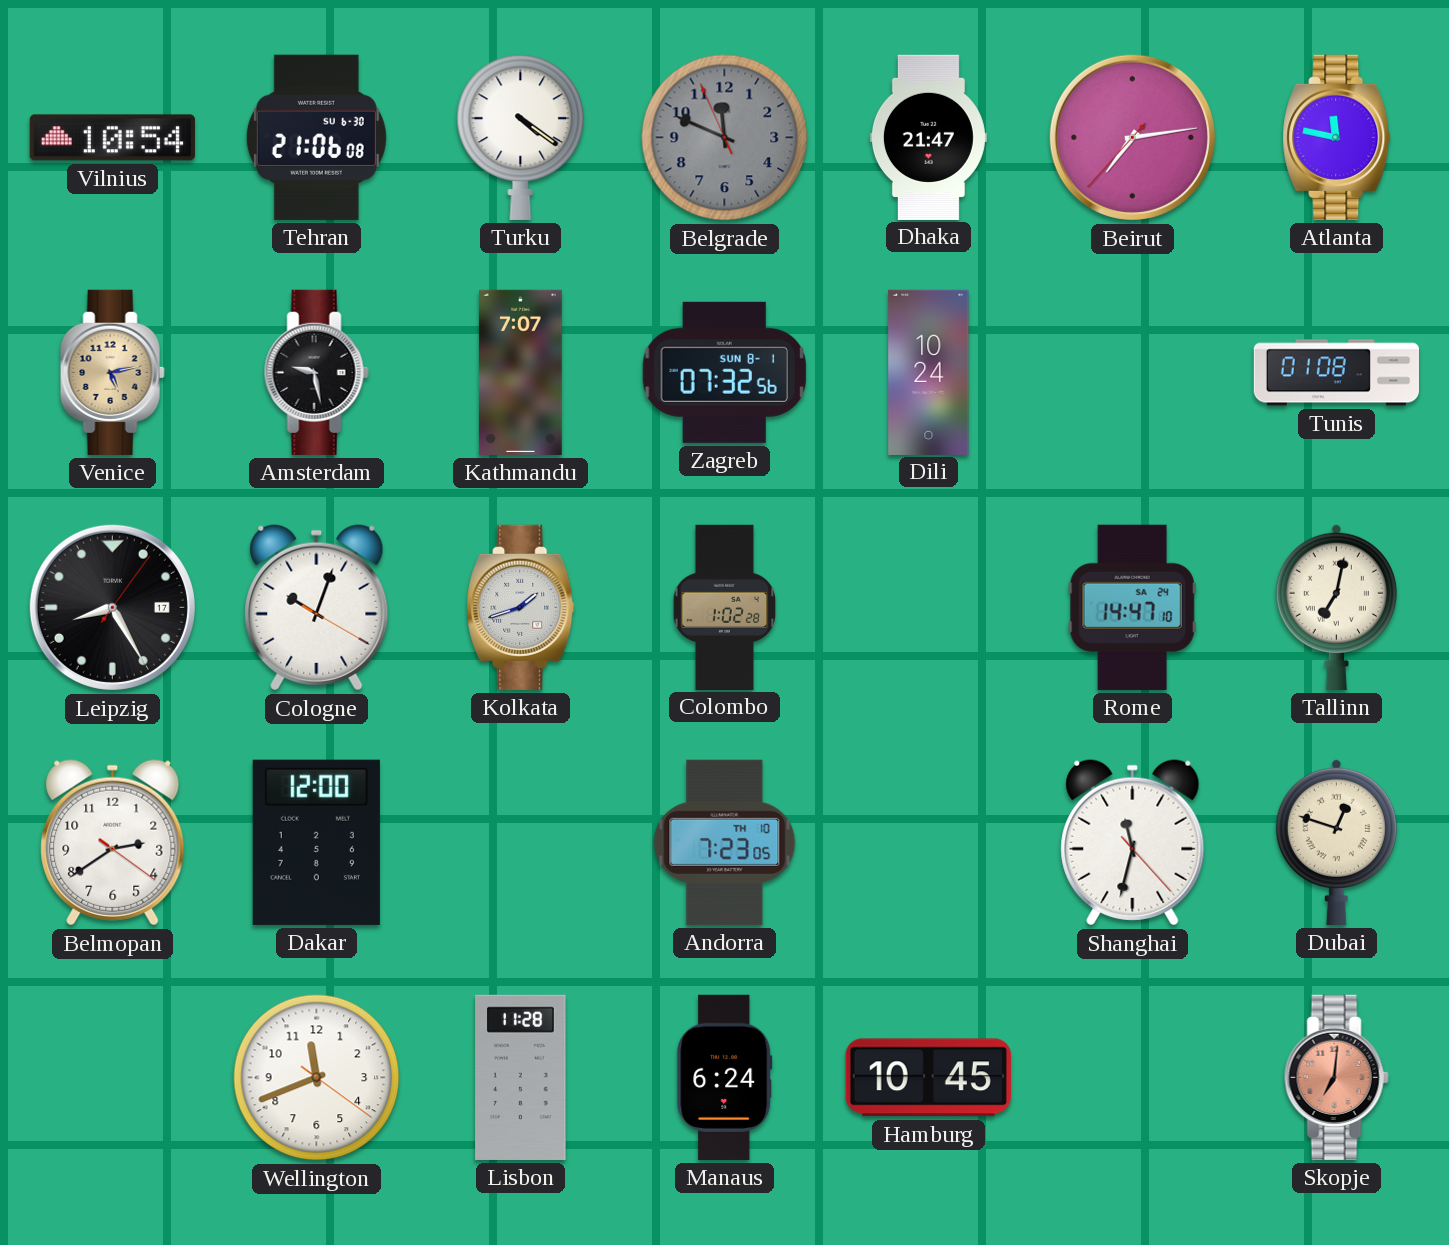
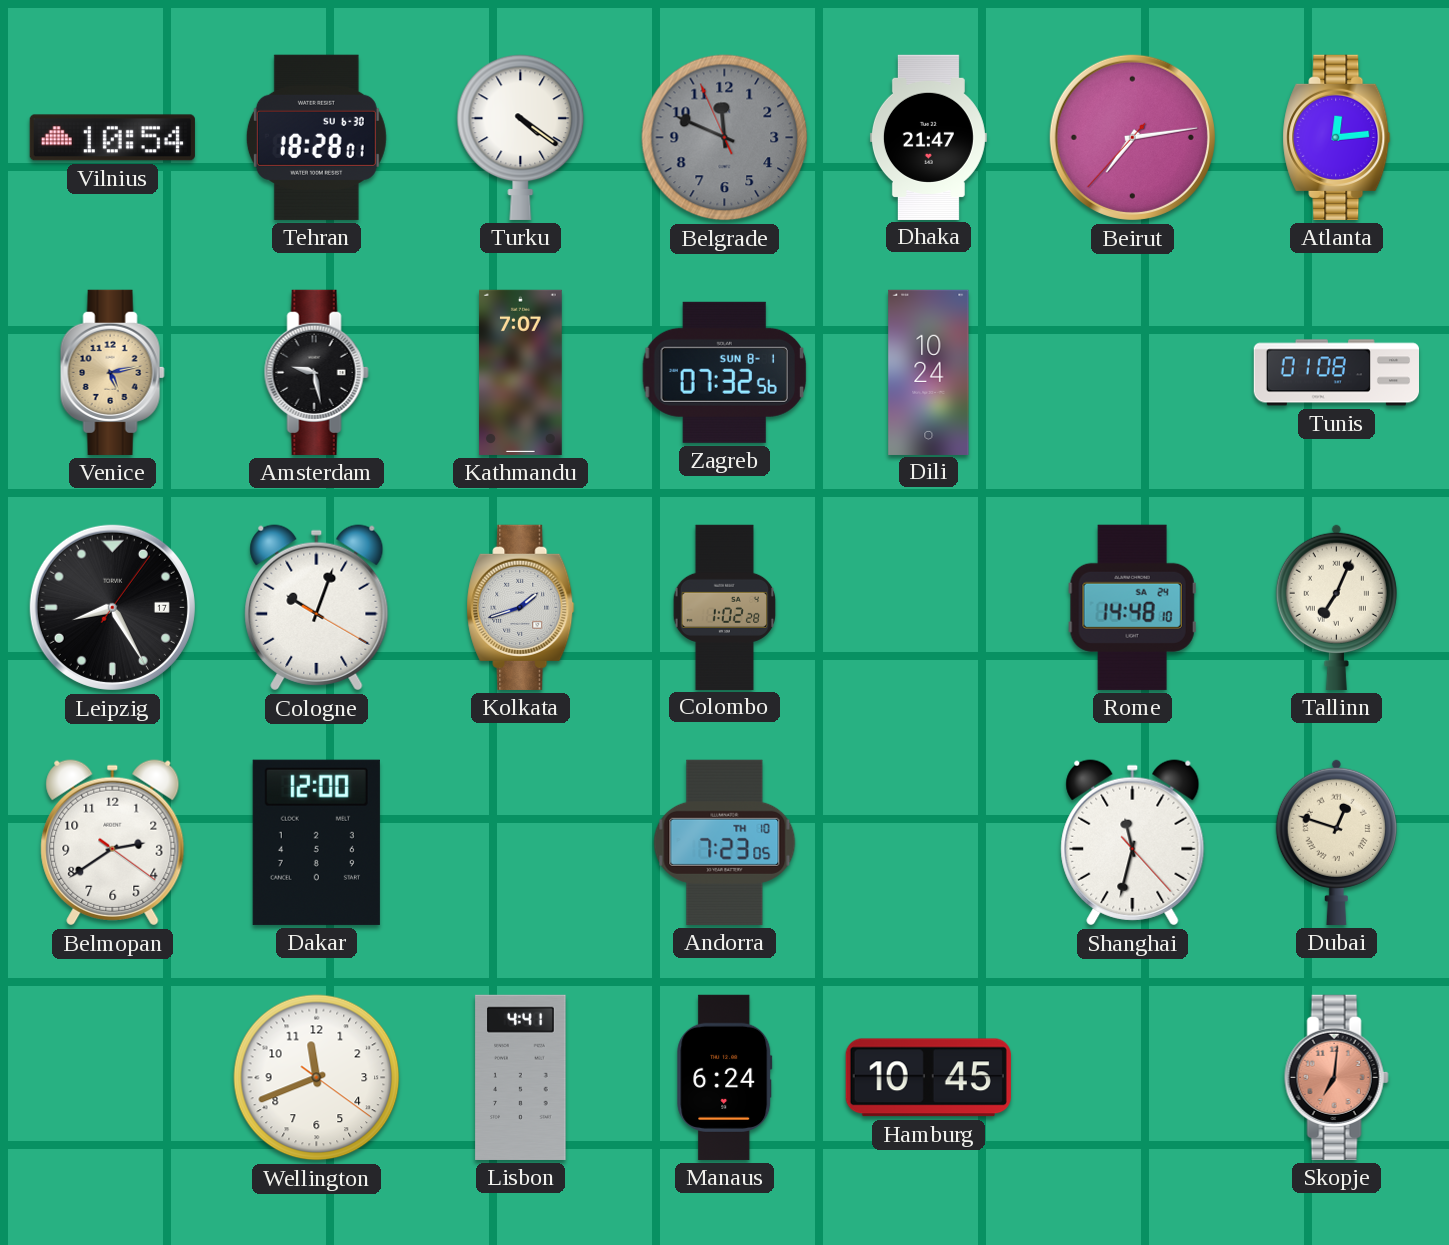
Tehran: 21:06 -> 18:28 (316, 137)
Atlanta: 11:47 -> 12:14 (1337, 137)
Rome: 14:47 -> 14:48 (1132, 607)
Tallinn: 7:02 -> 7:04 (1336, 607)
Lisbon: 11:28 -> 4:41 (521, 1077)
